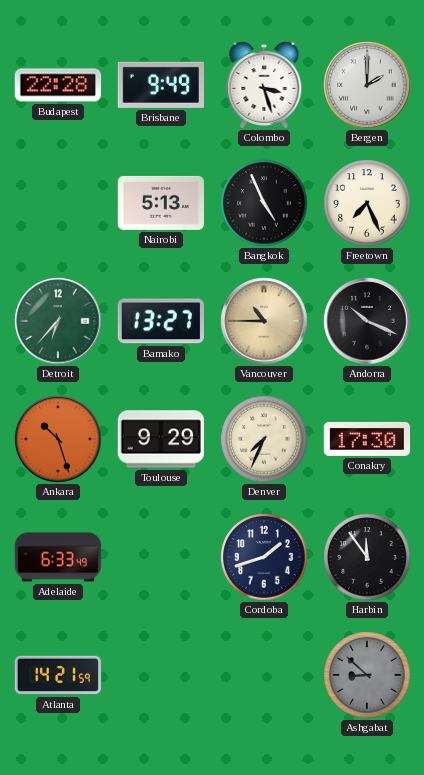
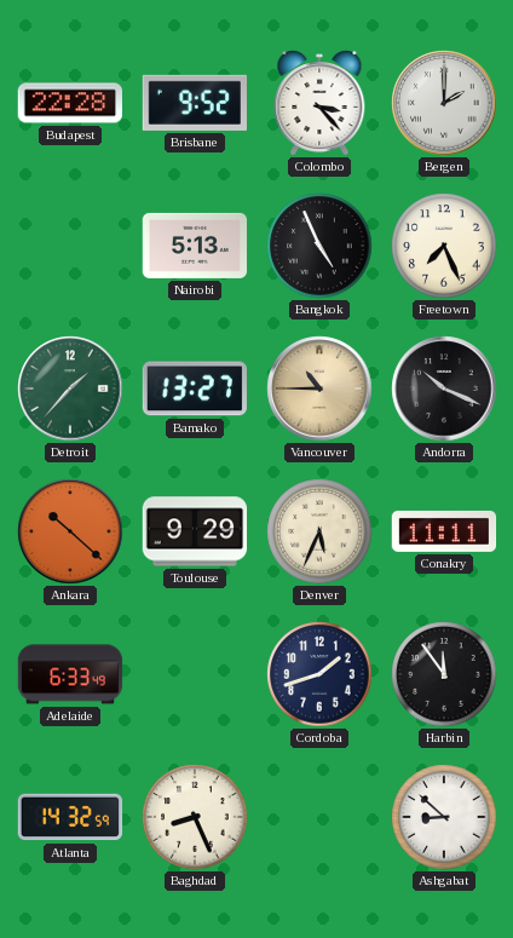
Brisbane: 9:49 -> 9:52 (194, 103)
Colombo: 3:27 -> 3:23 (319, 104)
Detroit: 6:37 -> 1:37 (70, 389)
Ankara: 10:27 -> 10:22 (70, 531)
Denver: 7:34 -> 5:34 (319, 531)
Conakry: 17:30 -> 11:11 (444, 531)
Atlanta: 14:21 -> 14:32 (70, 817)
Baghdad: none -> 8:26 (195, 817)
Ashgabat dial: grey -> white (444, 817)
